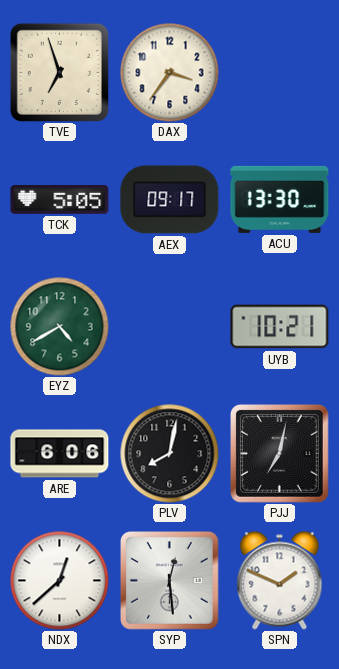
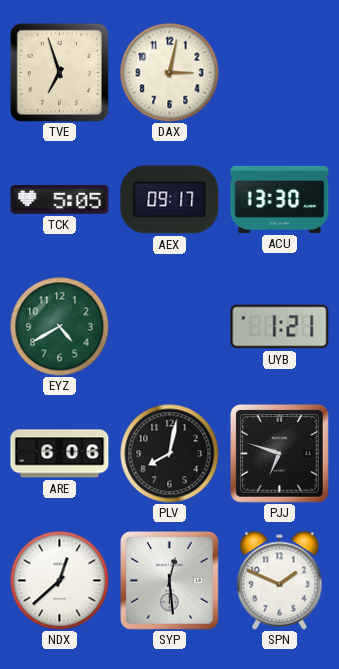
DAX: 3:36 -> 3:02 (170, 73)
UYB: 10:21 -> 1:21 (280, 327)
PJJ: 7:02 -> 6:48 (280, 454)
